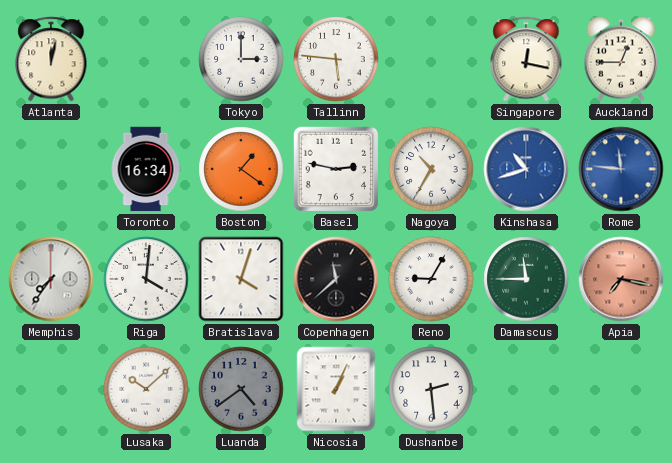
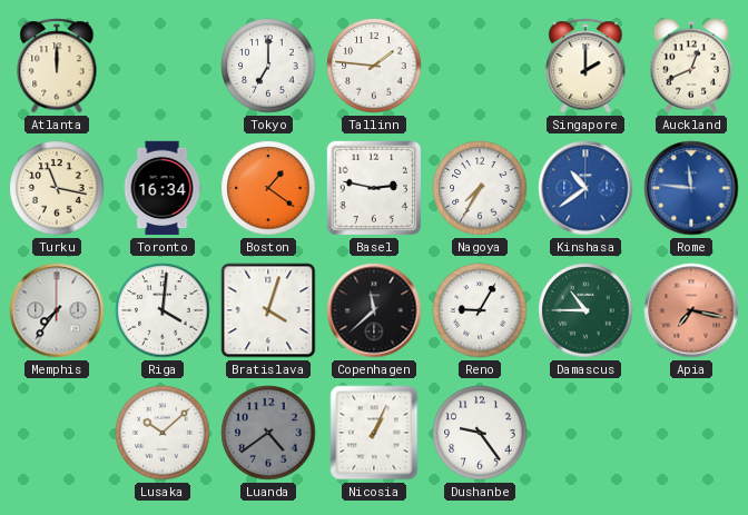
Atlanta: 12:02 -> 12:00 (57, 66)
Tokyo: 3:00 -> 7:00 (268, 66)
Tallinn: 5:46 -> 1:46 (374, 66)
Singapore: 12:17 -> 2:00 (585, 66)
Auckland: 12:45 -> 12:41 (691, 66)
Turku: none -> 11:17 (57, 188)
Nagoya: 10:35 -> 7:35 (480, 188)
Kinshasa: 10:42 -> 10:39 (585, 188)
Damascus: 11:45 -> 10:45 (585, 310)
Dushanbe: 2:29 -> 9:24 (480, 433)
